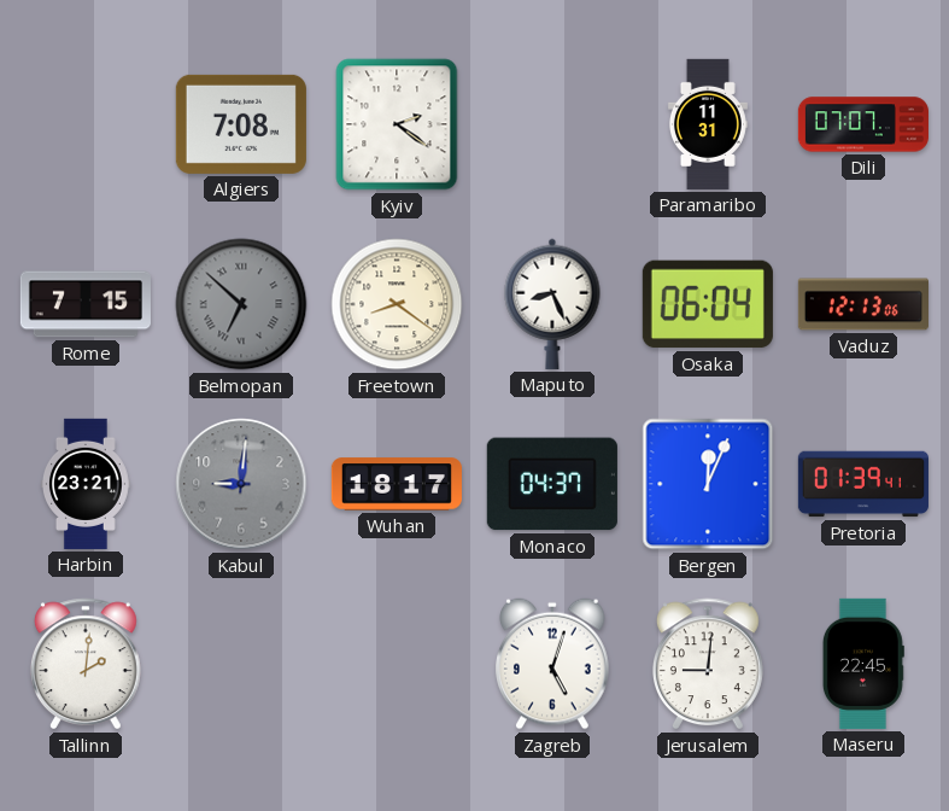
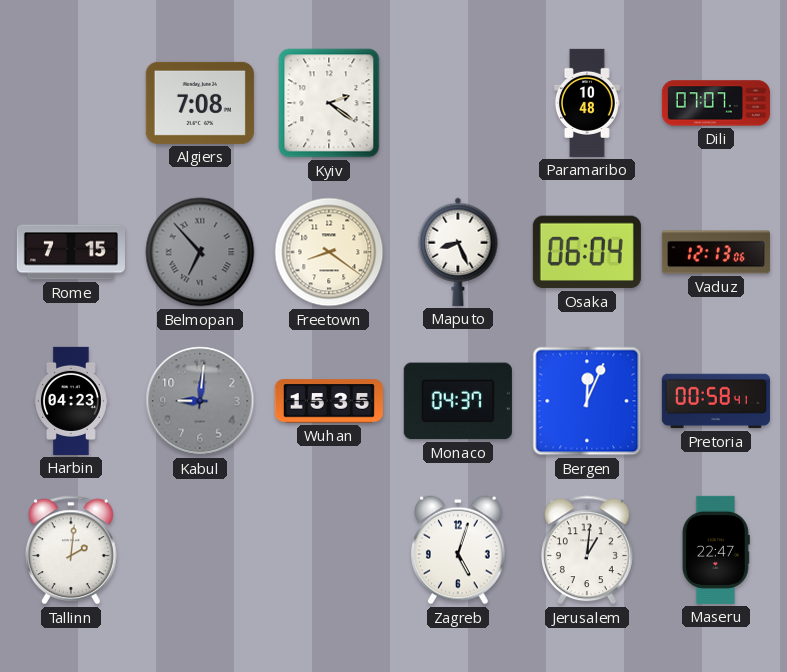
Paramaribo: 11:31 -> 10:48 (587, 103)
Belmopan: 6:52 -> 6:53 (200, 252)
Harbin: 23:21 -> 04:23 (71, 401)
Wuhan: 18:17 -> 15:35 (329, 401)
Pretoria: 01:39 -> 00:58 (716, 401)
Jerusalem: 9:01 -> 1:01 (587, 550)
Maseru: 22:45 -> 22:47 (716, 550)
